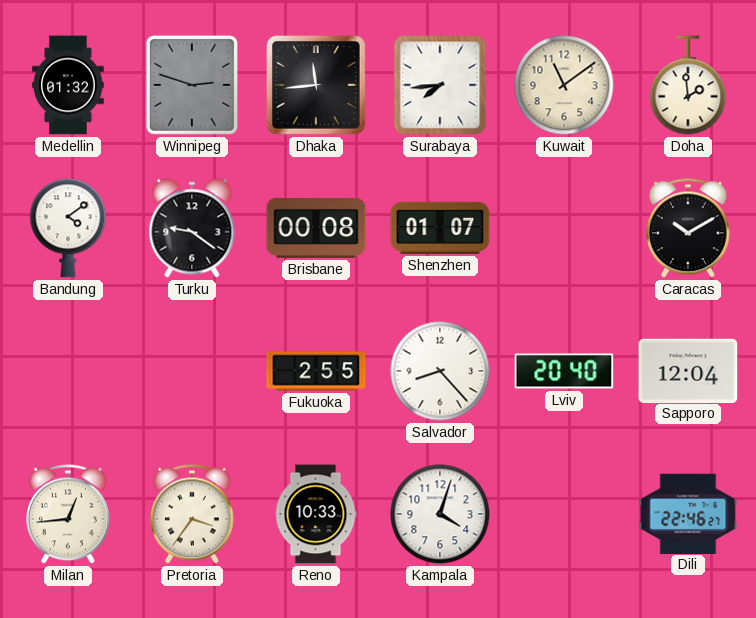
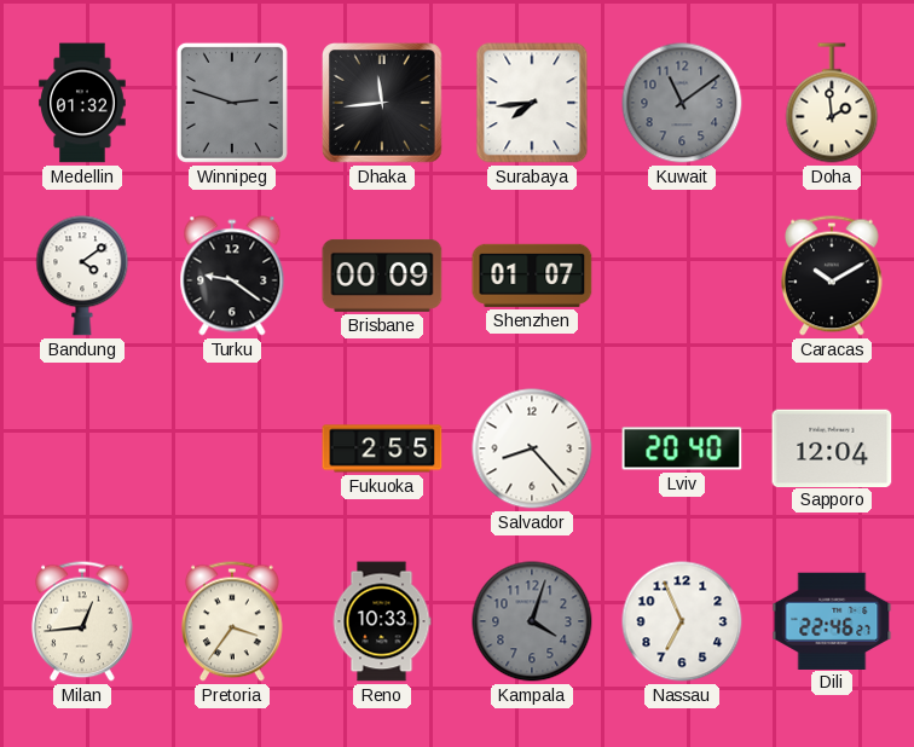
Kuwait dial: cream -> grey (682, 103)
Brisbane: 00:08 -> 00:09 (382, 276)
Kampala dial: white -> grey (532, 621)
Nassau: none -> 6:56 (682, 621)
